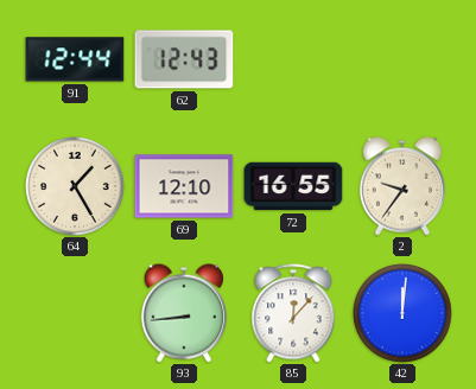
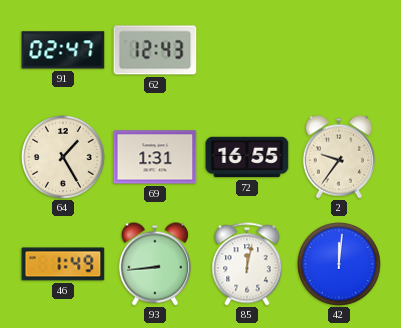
91: 12:44 -> 02:47 (63, 50)
69: 12:10 -> 1:31 (155, 157)
46: none -> 1:49 (63, 264)
85: 12:07 -> 12:02 (247, 264)
